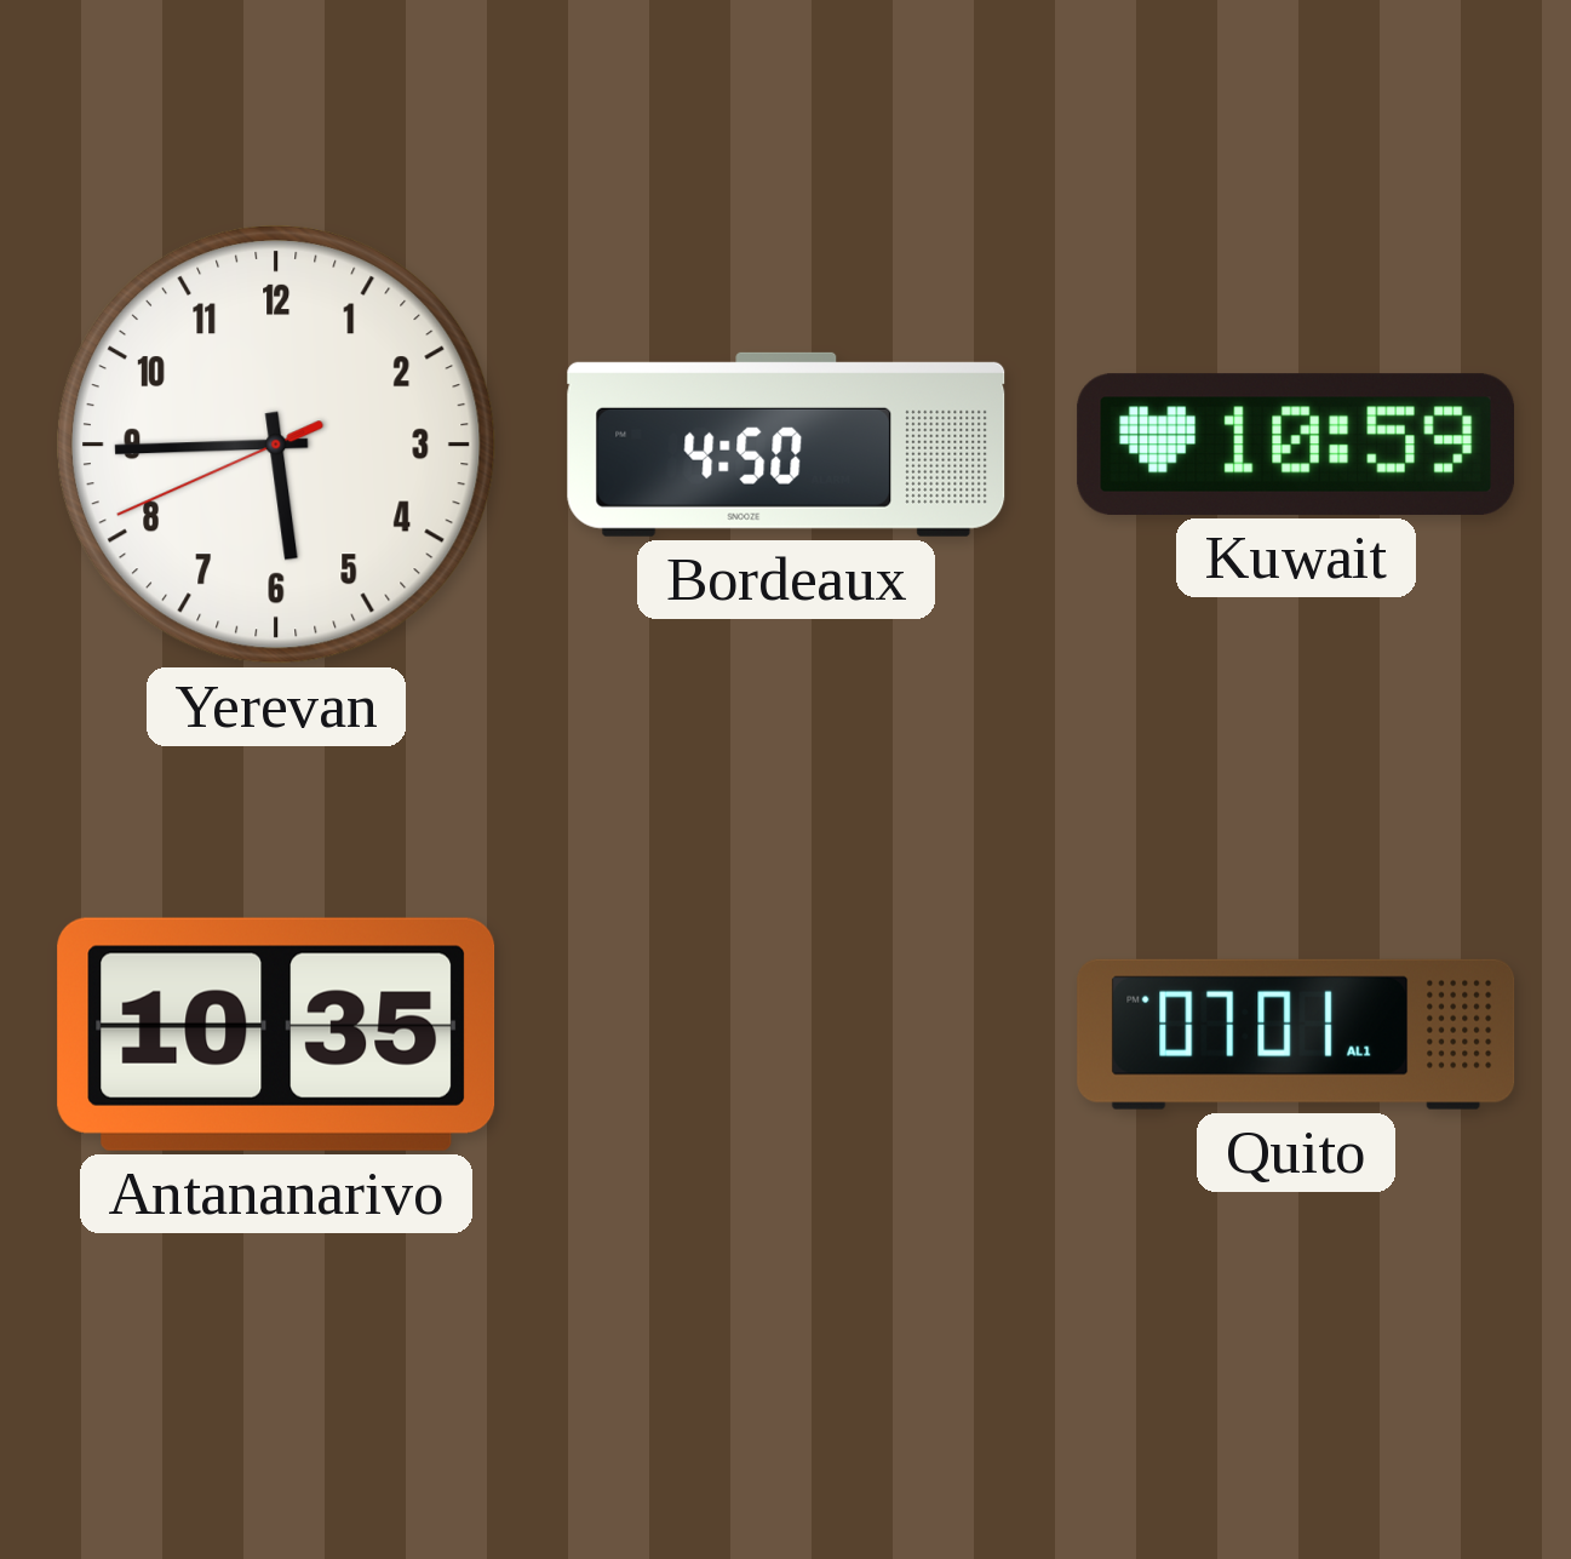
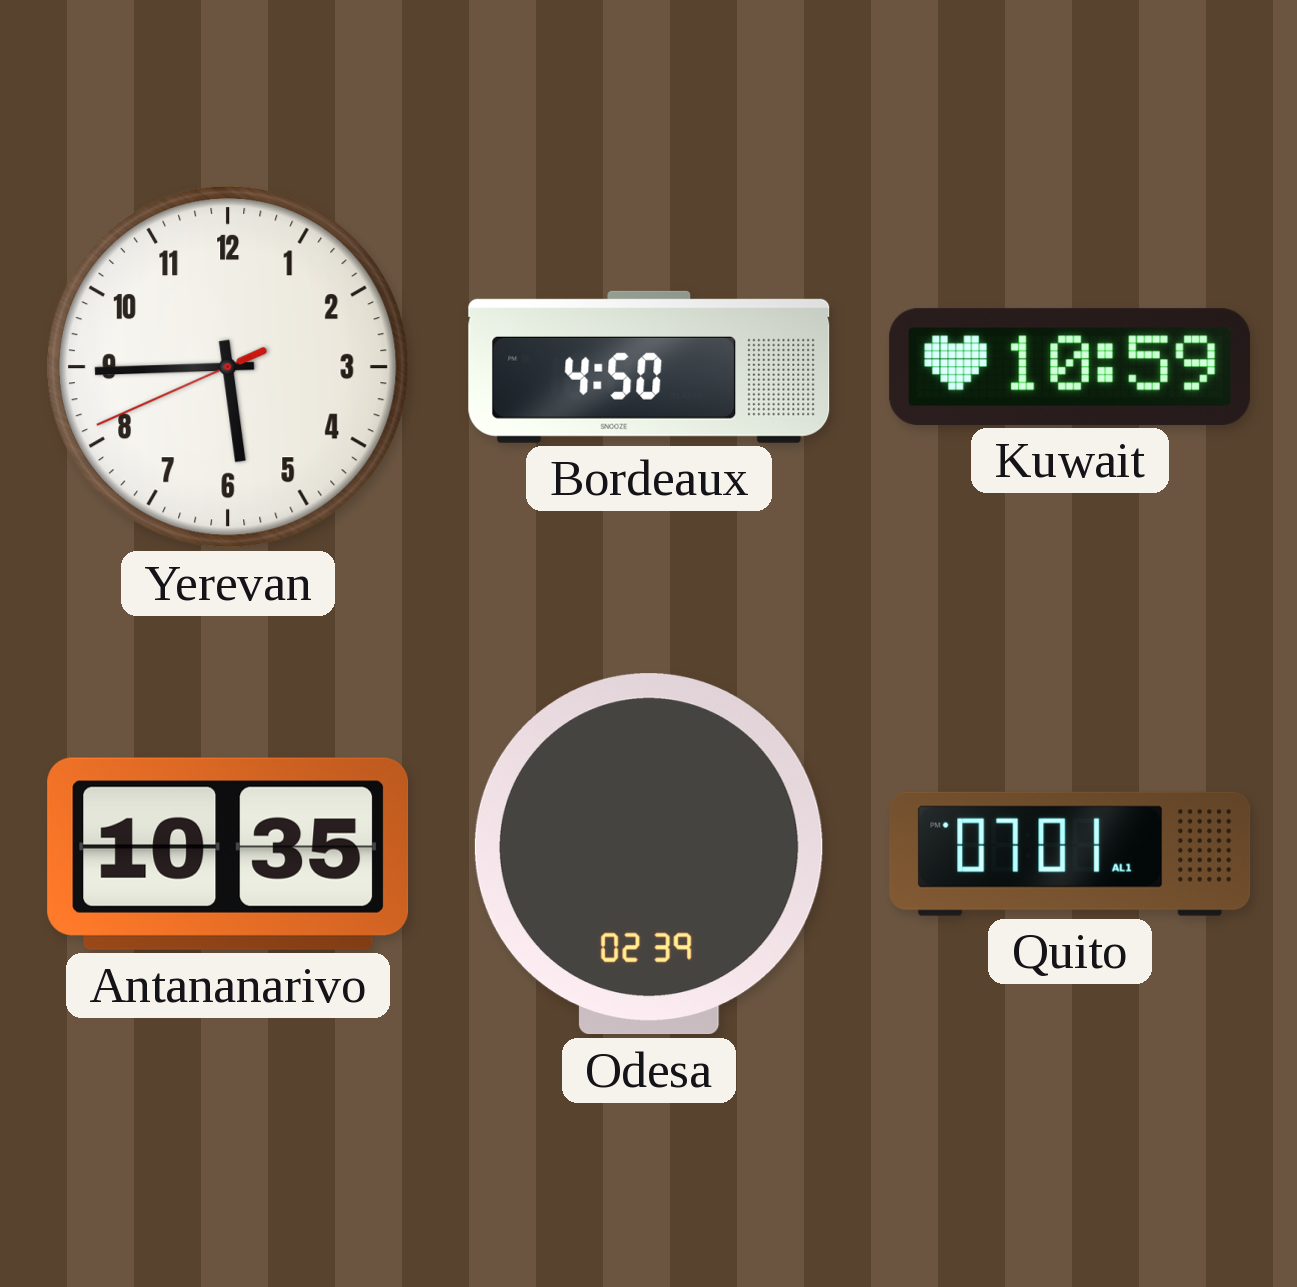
Odesa: none -> 02:39 (649, 854)
